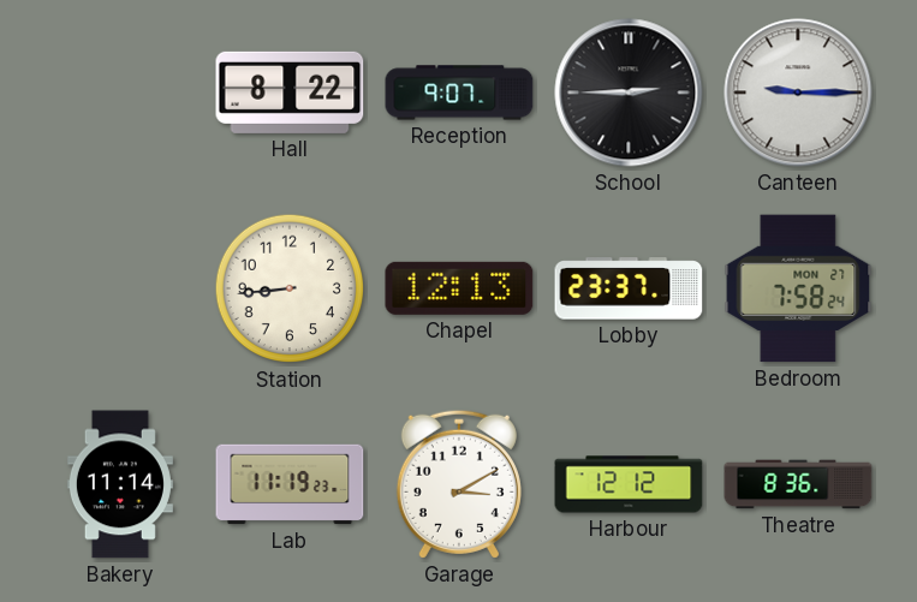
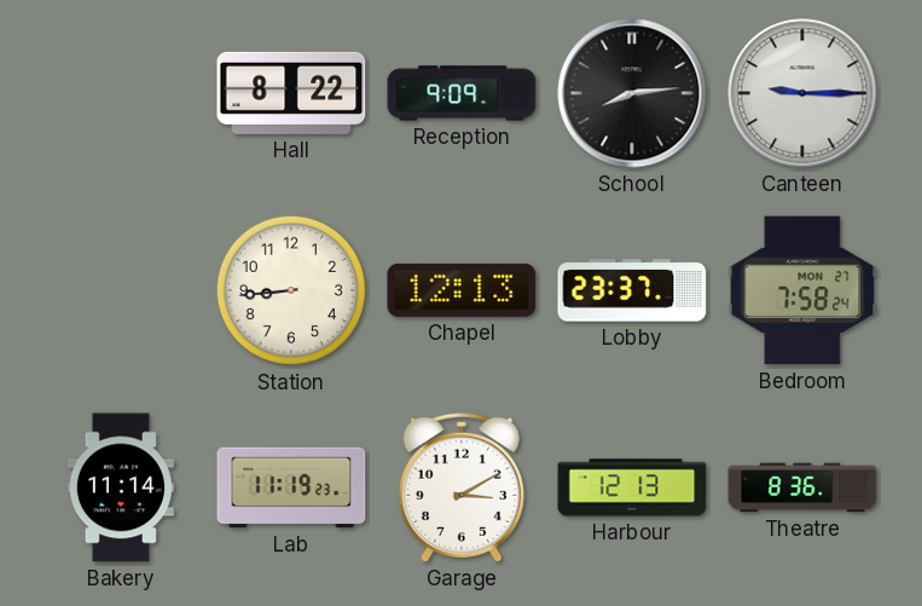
Reception: 9:07 -> 9:09 (462, 93)
School: 2:45 -> 8:14 (632, 93)
Harbour: 12:12 -> 12:13 (632, 487)
